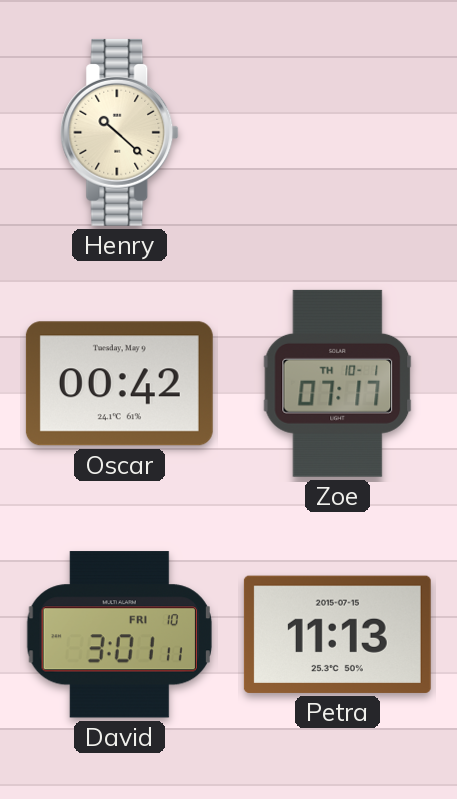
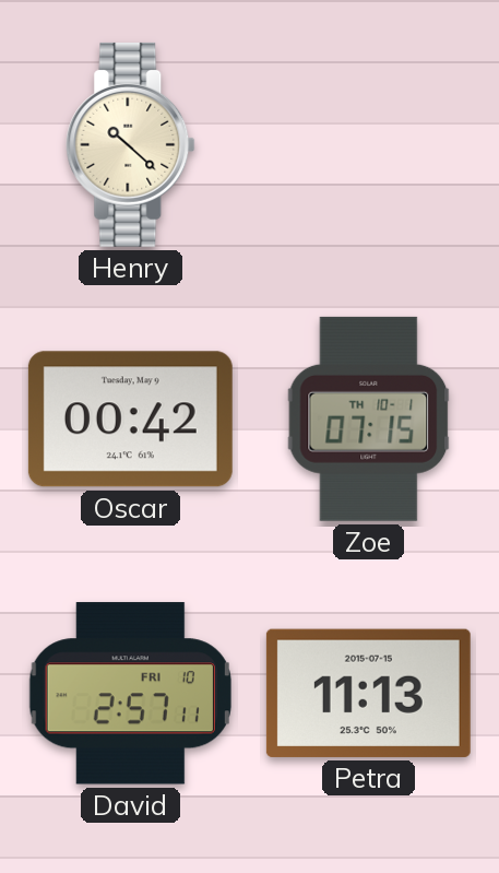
Zoe: 07:17 -> 07:15 (369, 418)
David: 3:01 -> 2:57 (130, 694)
